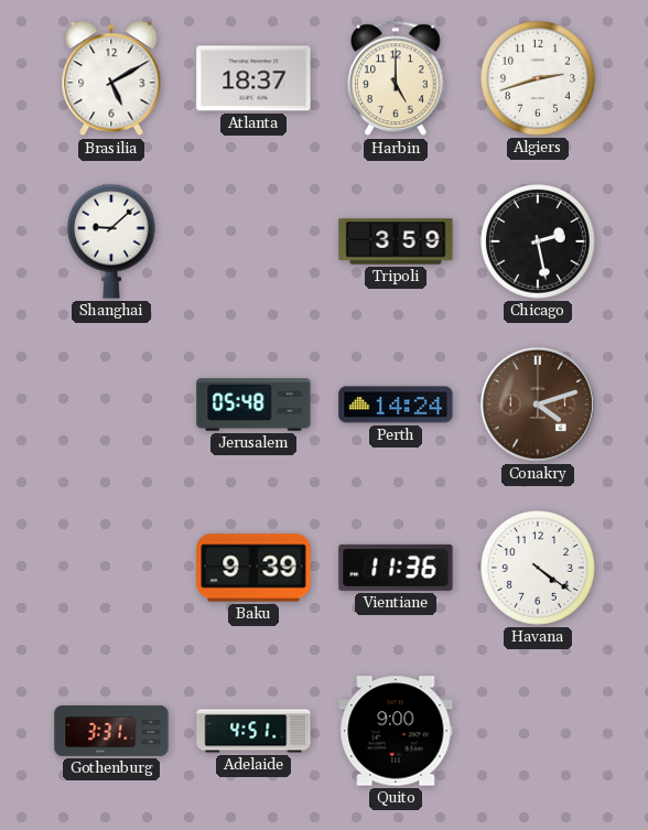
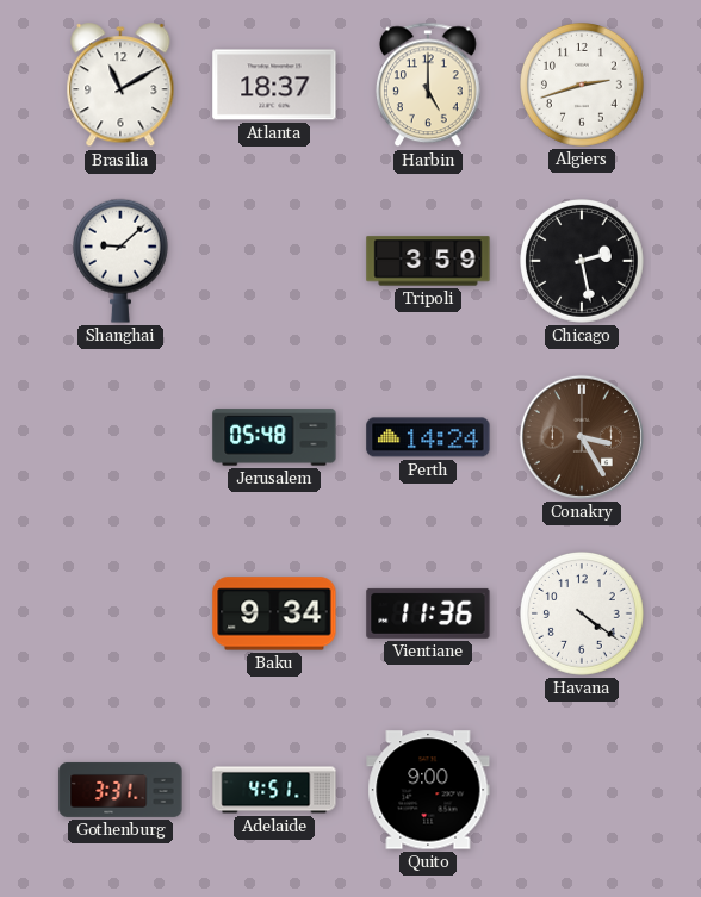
Brasilia: 5:10 -> 11:10 (120, 86)
Conakry: 4:12 -> 3:25 (582, 437)
Baku: 9:39 -> 9:34 (274, 613)
